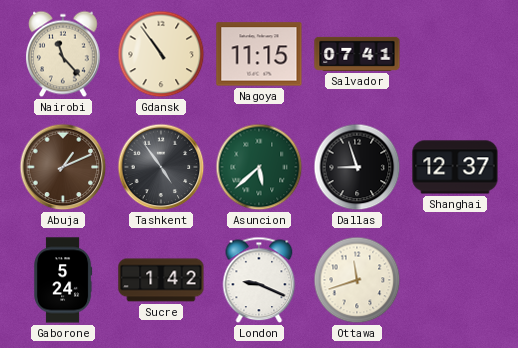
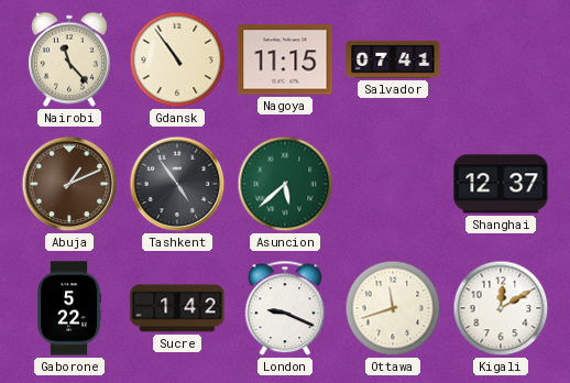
Dallas: 8:57 -> none (357, 167)
Gaborone: 5:24 -> 5:22 (69, 308)
Kigali: none -> 12:10 (501, 308)
